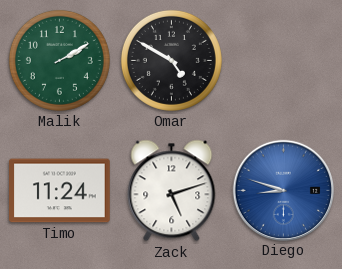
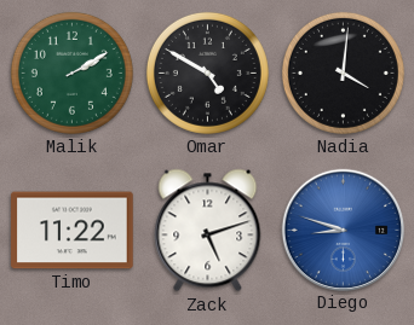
Nadia: none -> 4:01 (343, 72)
Timo: 11:24 -> 11:22 (73, 231)
